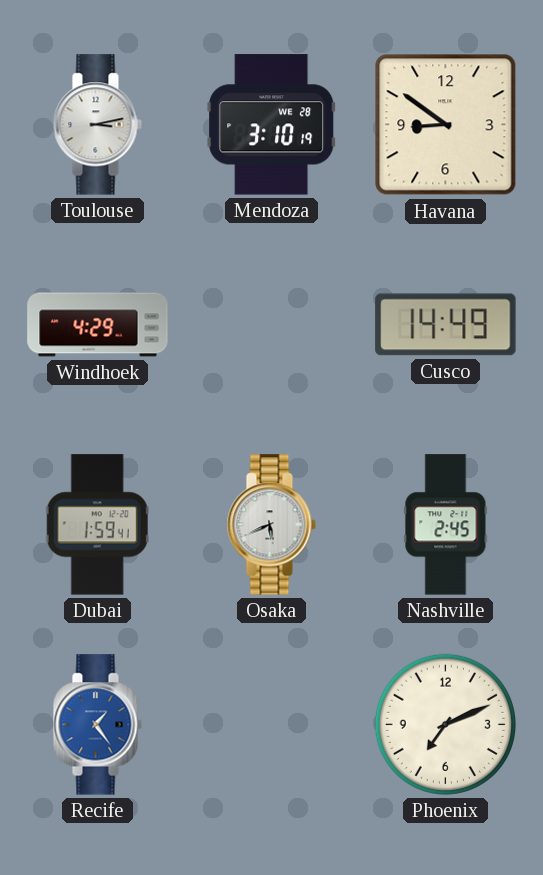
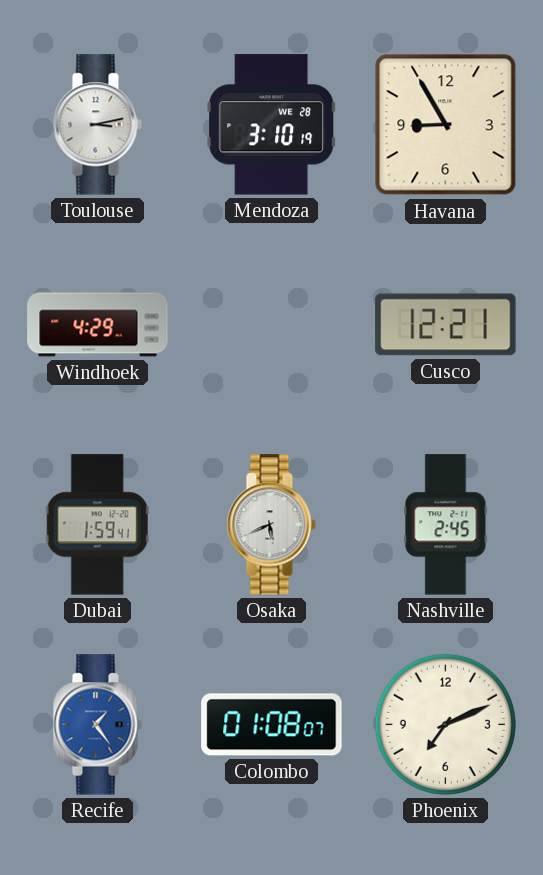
Havana: 8:51 -> 8:55 (446, 125)
Cusco: 14:49 -> 12:21 (446, 325)
Colombo: none -> 01:08 (272, 725)
